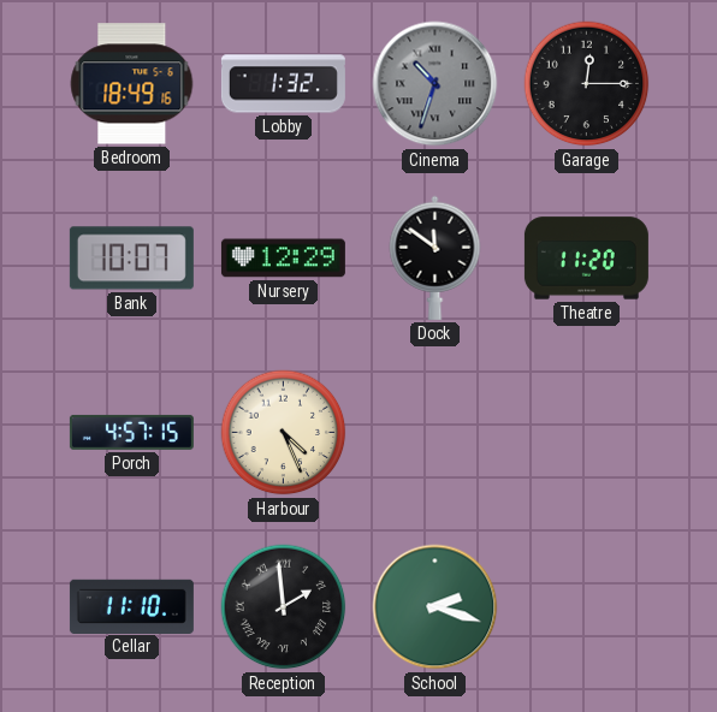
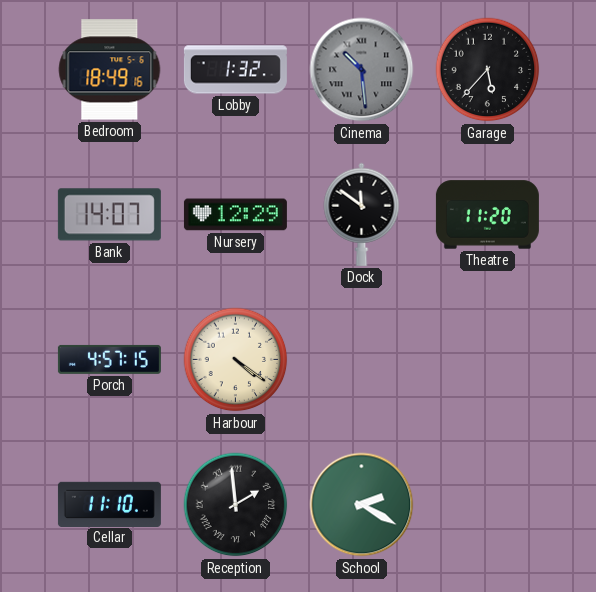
Cinema: 10:33 -> 10:29 (362, 70)
Garage: 12:15 -> 5:37 (488, 70)
Bank: 10:07 -> 14:07 (109, 215)
Harbour: 4:26 -> 4:21 (236, 360)
School: 2:18 -> 2:20 (362, 505)
